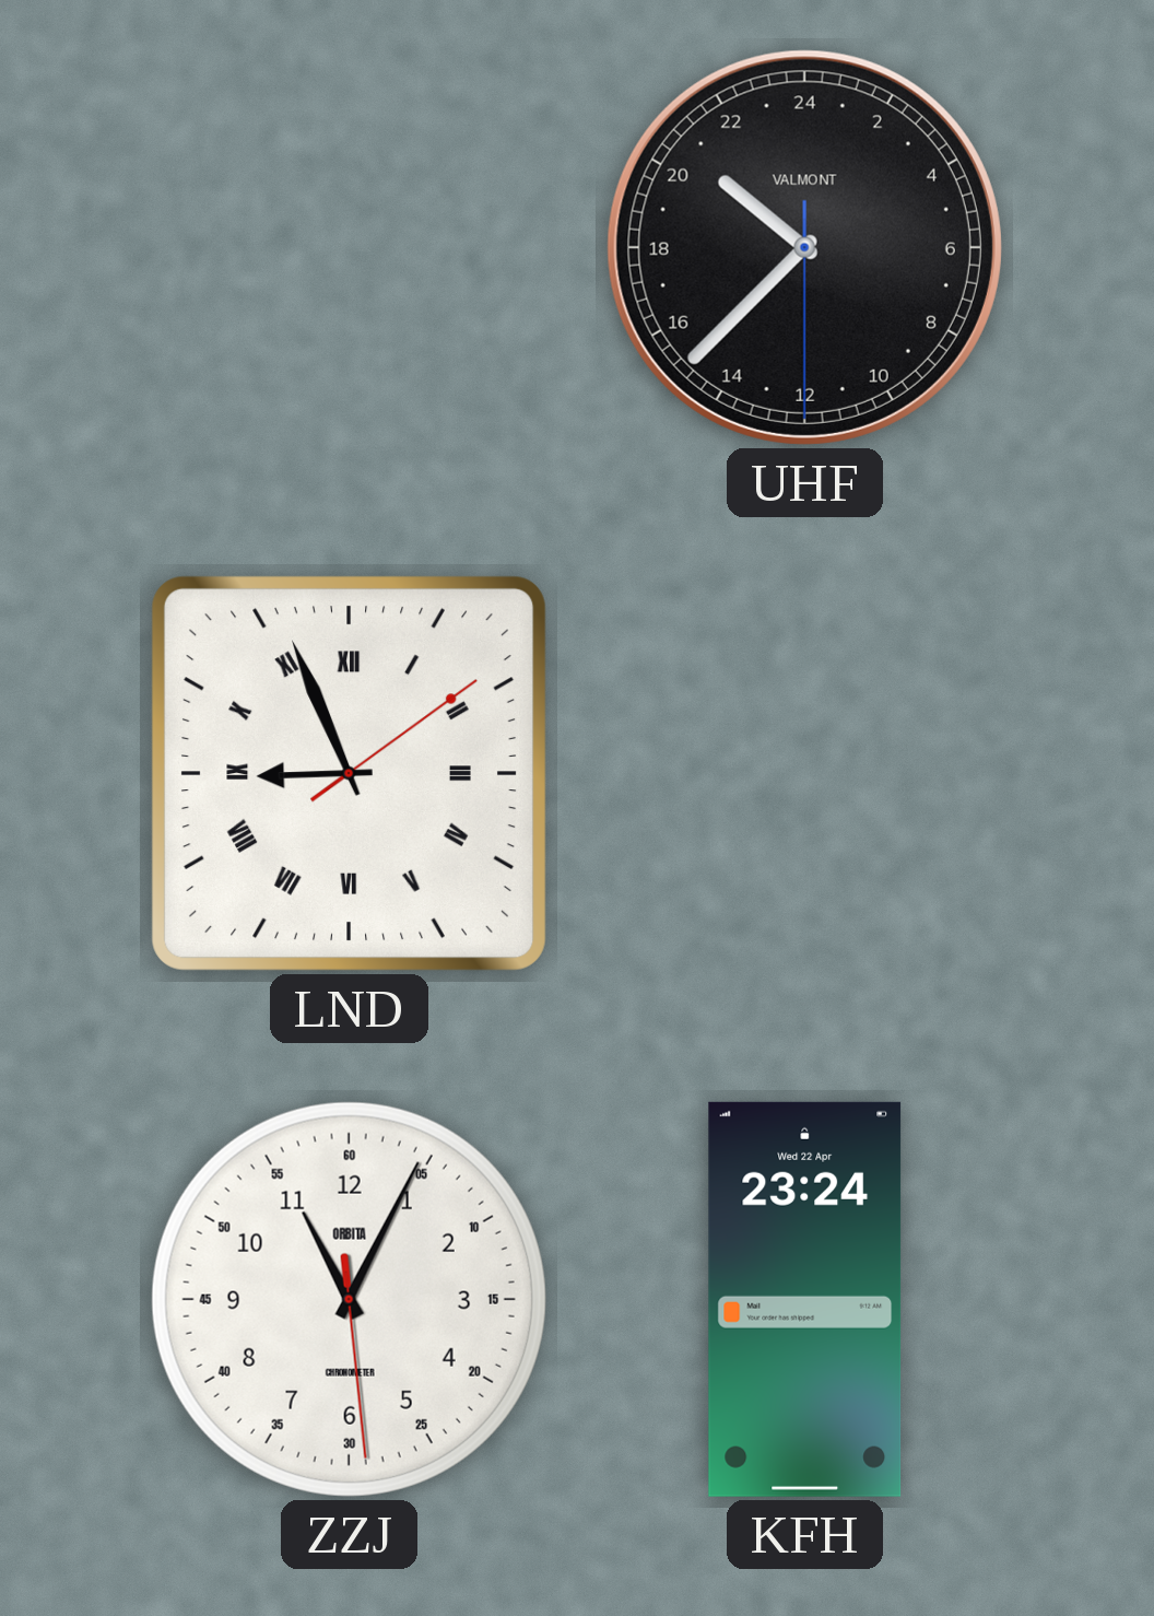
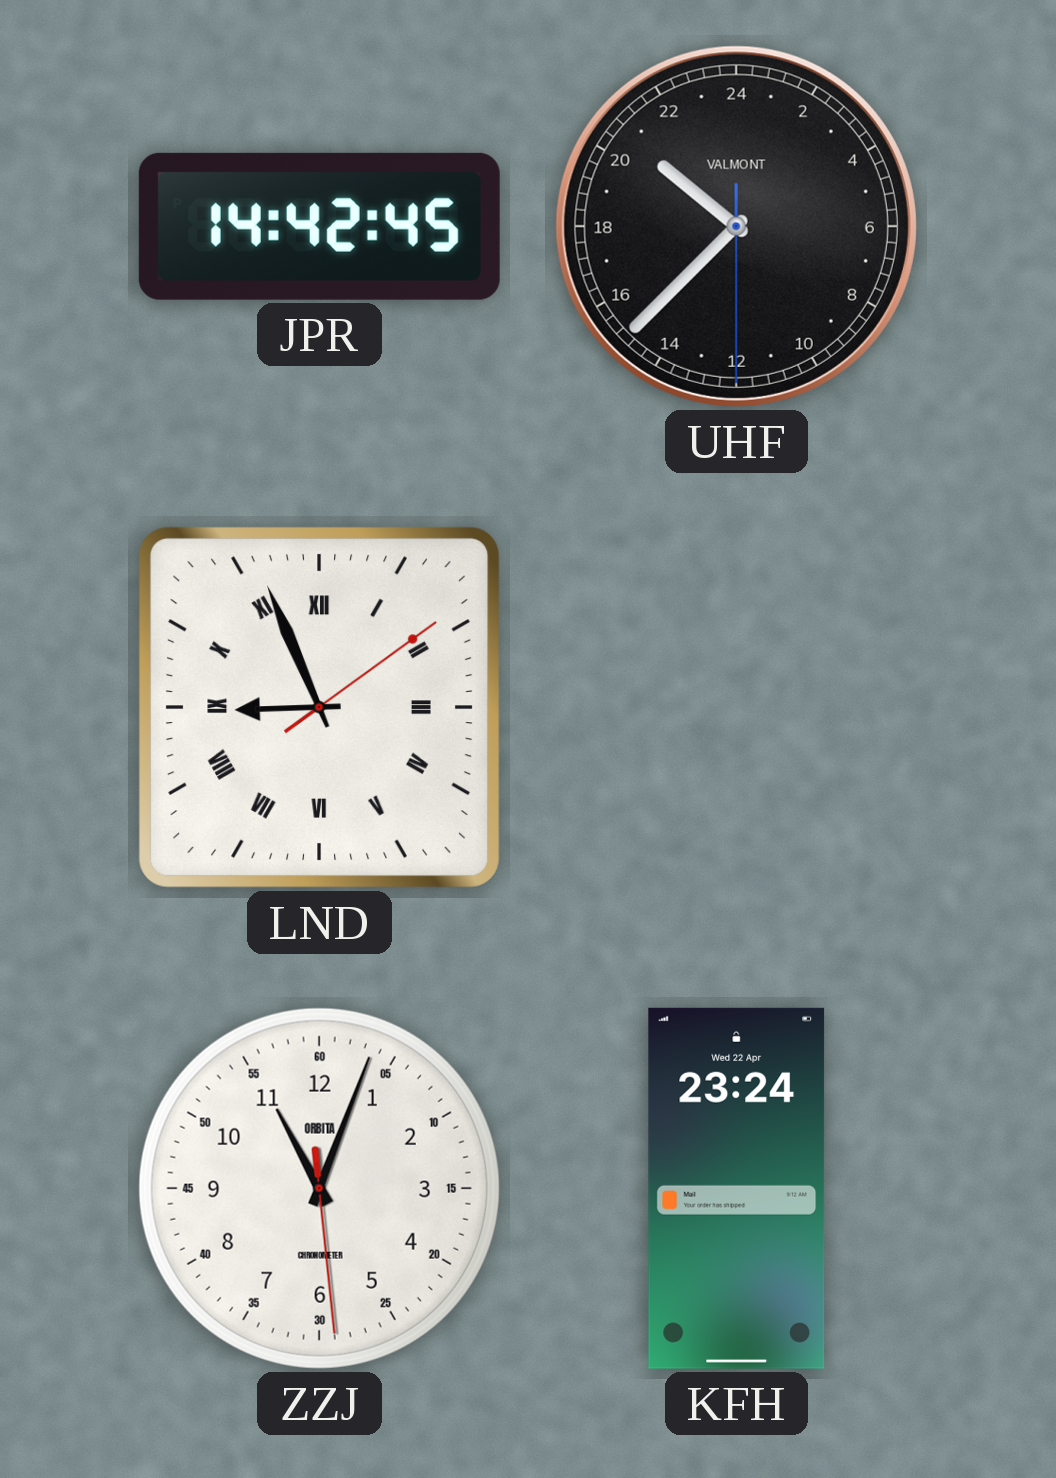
JPR: none -> 14:42 (319, 226)
ZZJ: 11:04 -> 11:03 (319, 1188)
